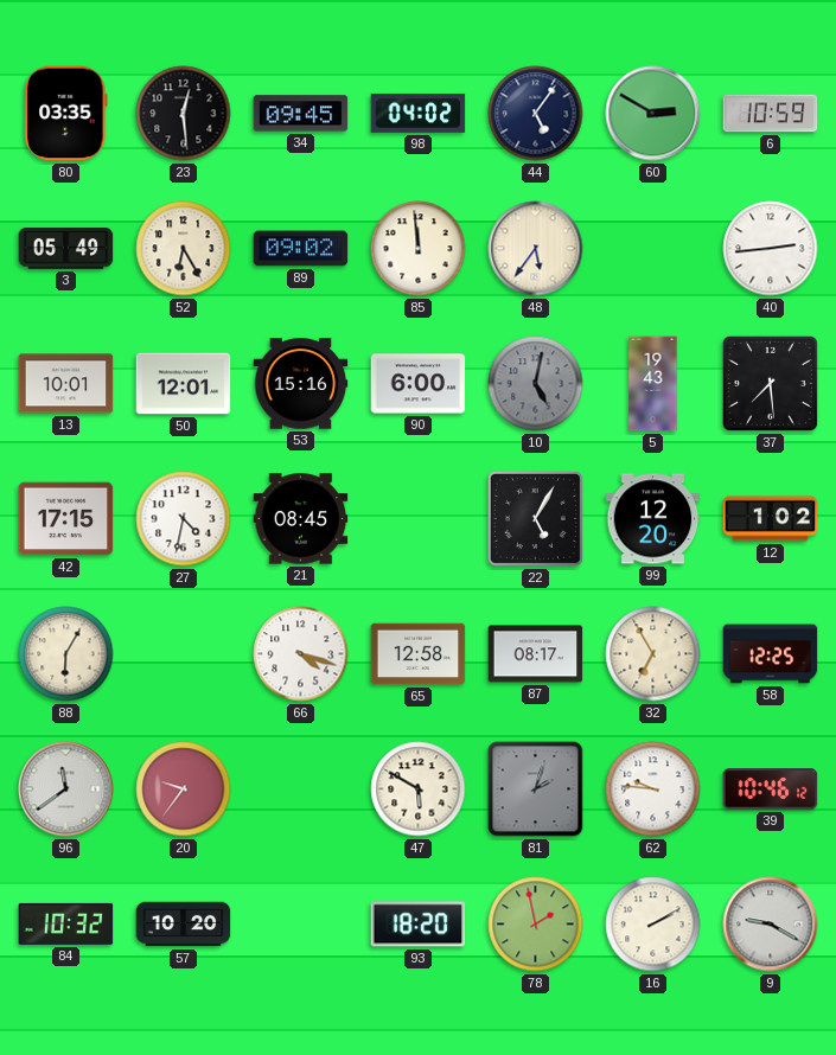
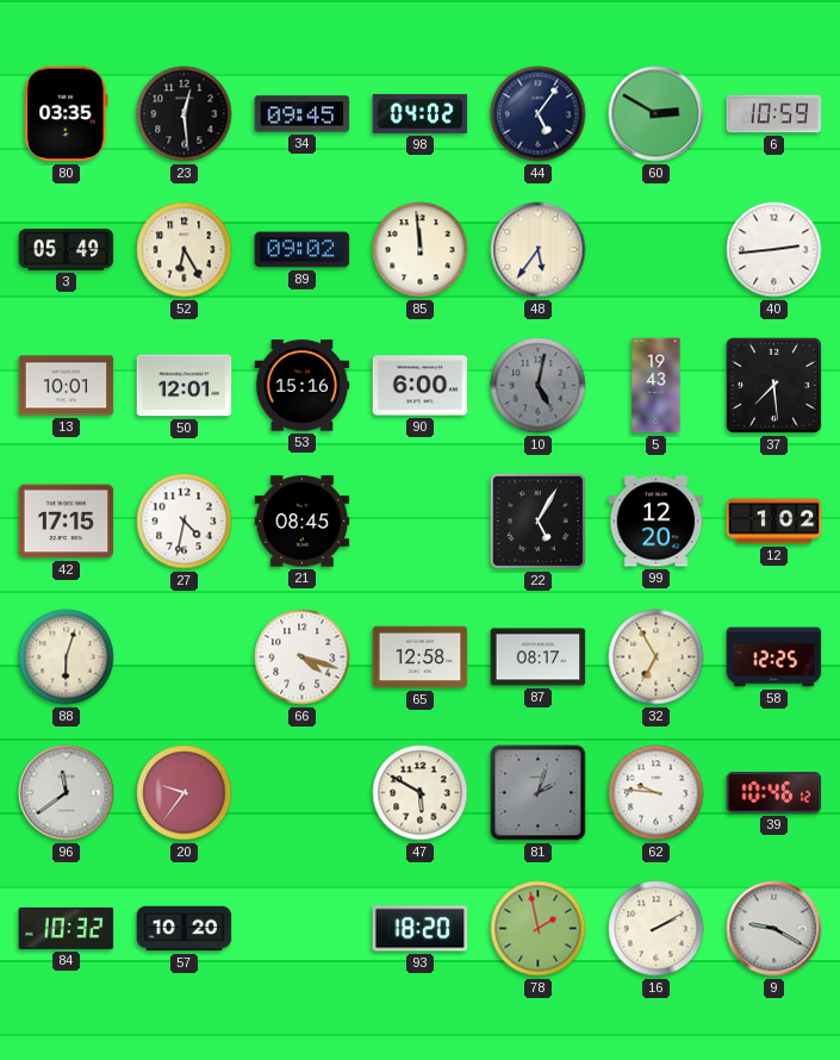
88: 6:05 -> 6:03 (67, 657)
